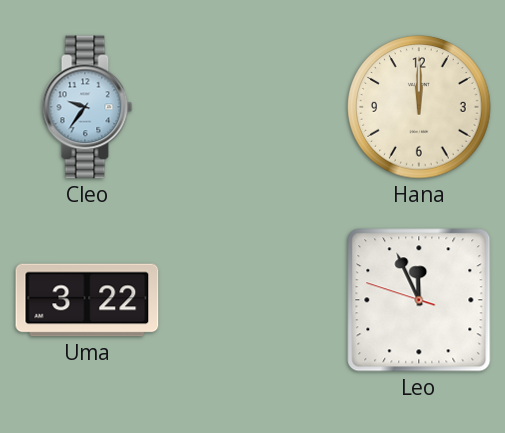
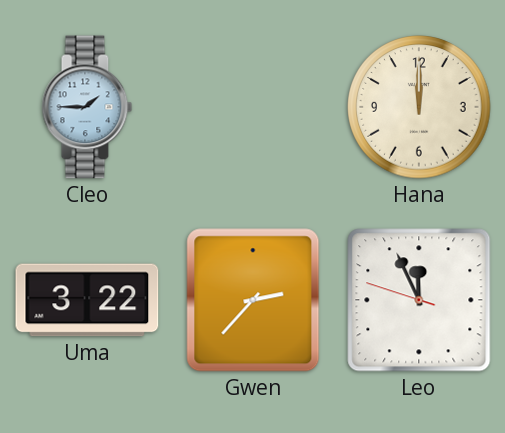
Cleo: 9:36 -> 1:45 (87, 107)
Gwen: none -> 2:37 (253, 300)
